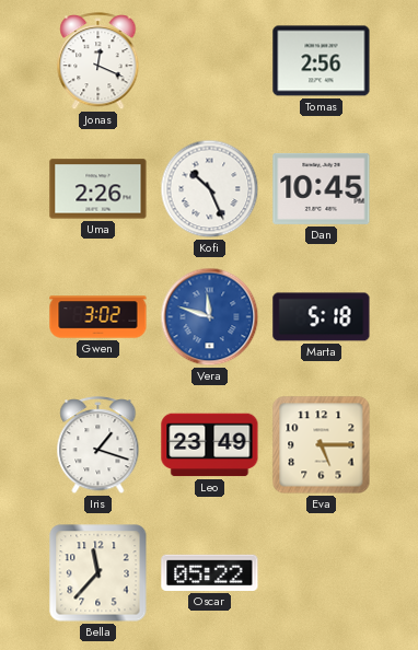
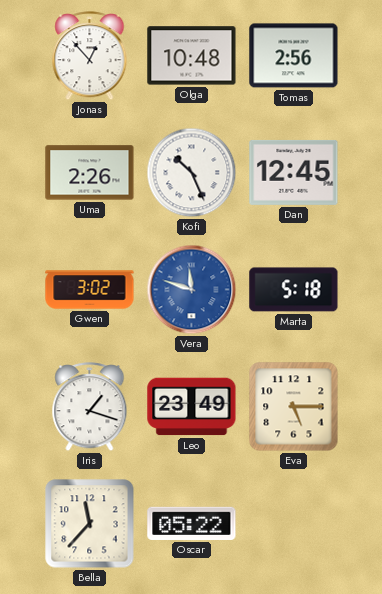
Jonas: 12:19 -> 12:53 (90, 56)
Olga: none -> 10:48 (192, 56)
Dan: 10:45 -> 12:45 (294, 172)
